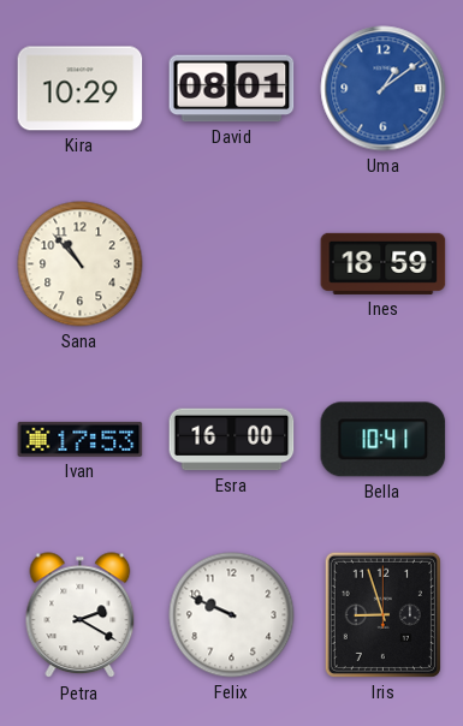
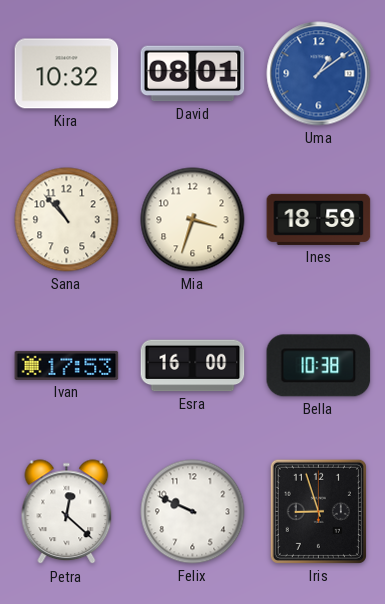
Kira: 10:29 -> 10:32 (67, 74)
Mia: none -> 3:33 (193, 220)
Bella: 10:41 -> 10:38 (319, 366)
Petra: 2:20 -> 12:22 (67, 512)
